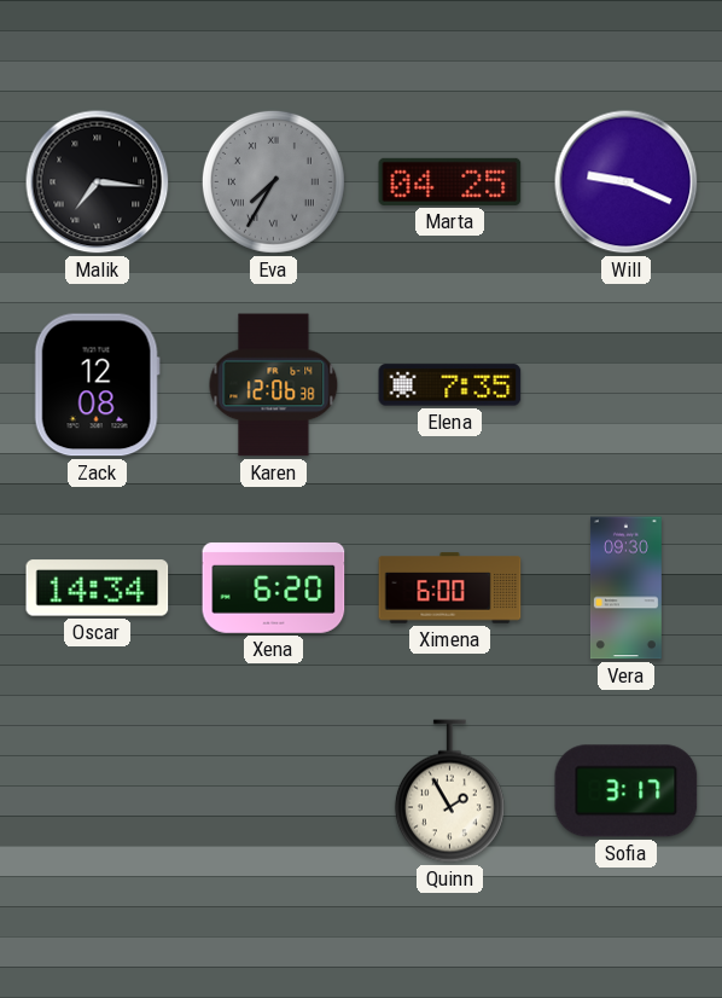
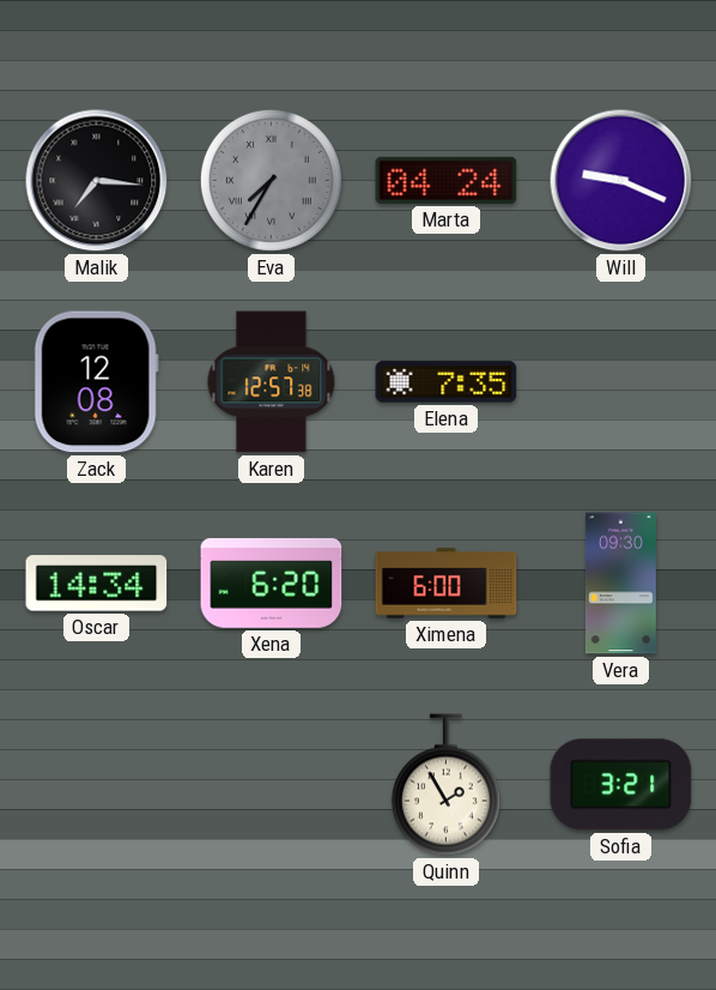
Marta: 04:25 -> 04:24 (447, 180)
Karen: 12:06 -> 12:57 (272, 382)
Sofia: 3:17 -> 3:21 (621, 785)
